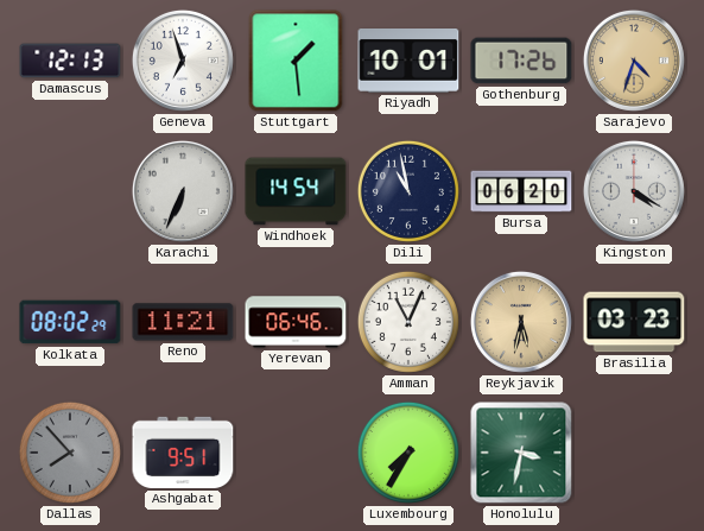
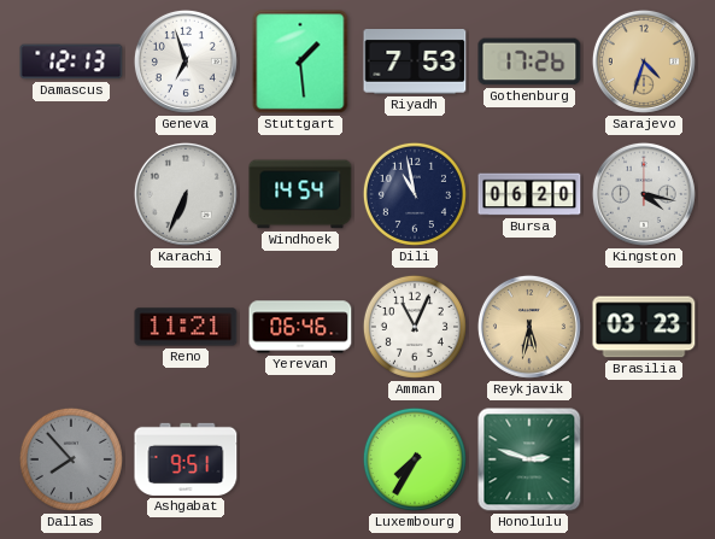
Riyadh: 10:01 -> 7:53 (415, 61)
Kingston: 4:20 -> 4:17 (644, 194)
Kolkata: 08:02 -> none (70, 322)
Honolulu: 3:32 -> 2:48 (529, 459)
